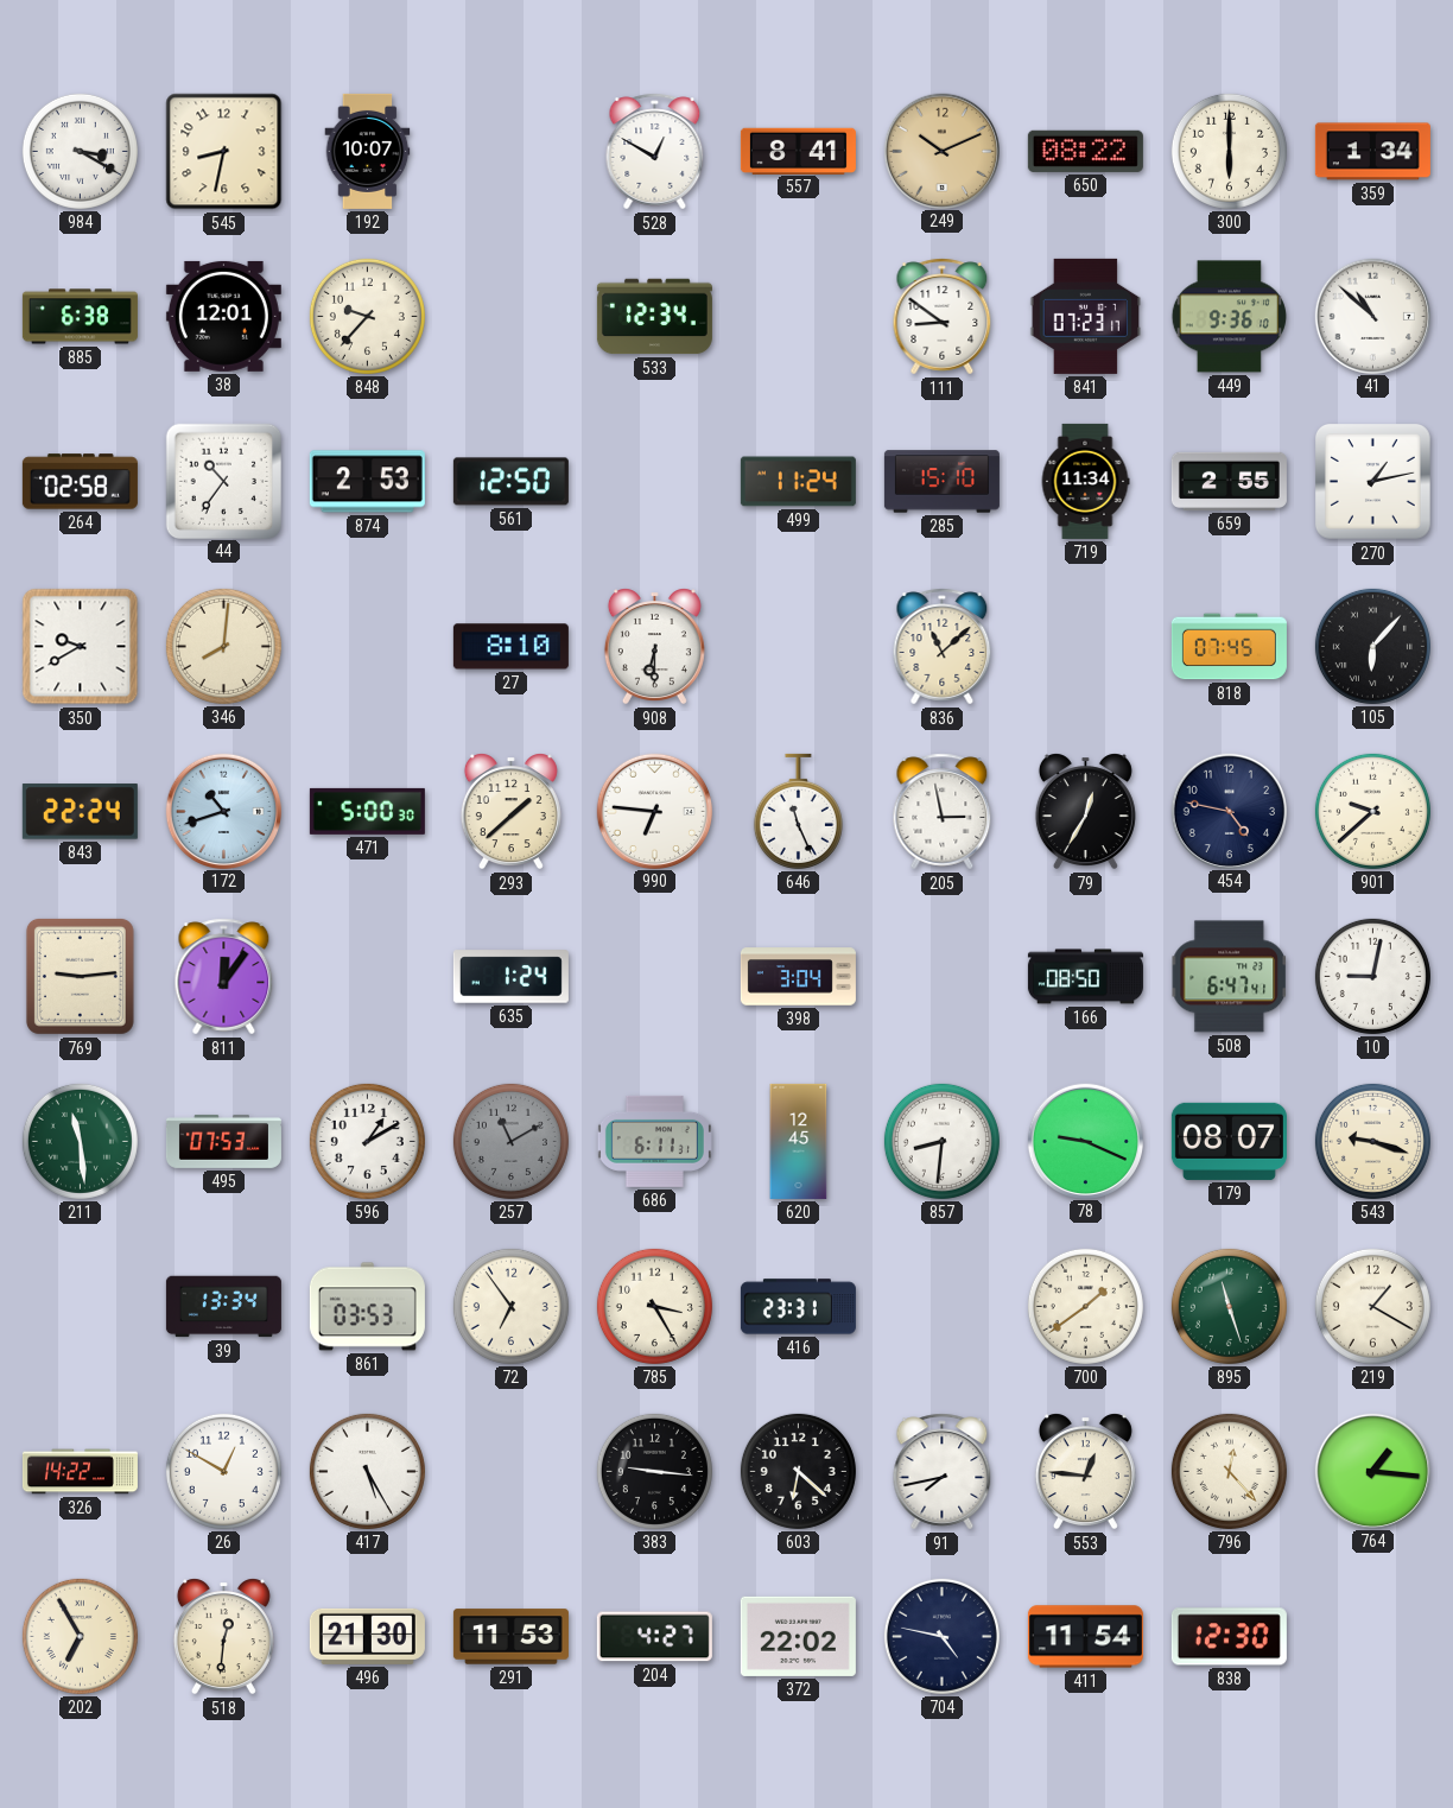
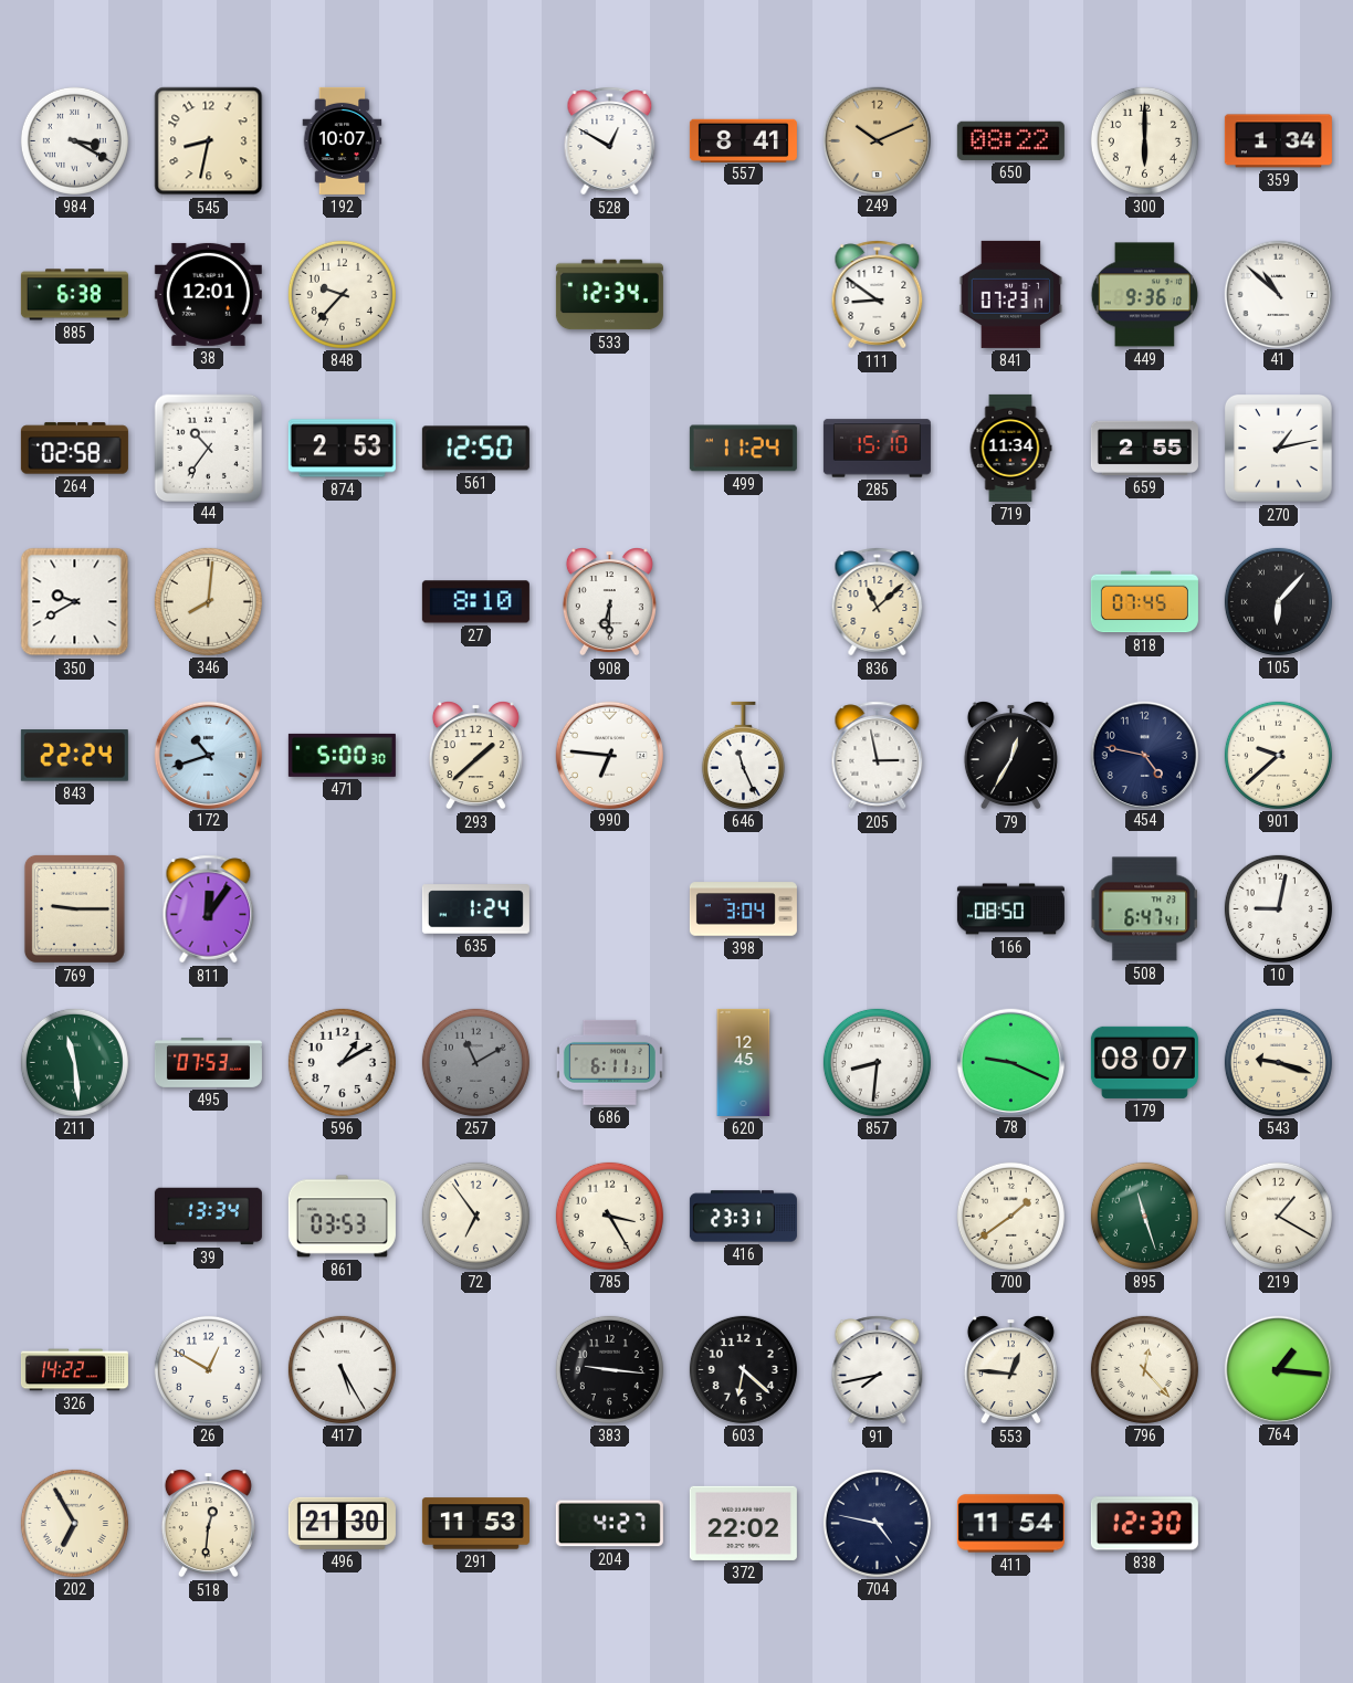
769: 9:14 -> 9:15 (74, 908)
